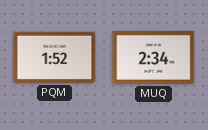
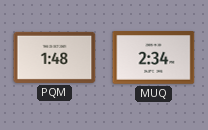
PQM: 1:52 -> 1:48 (55, 57)
